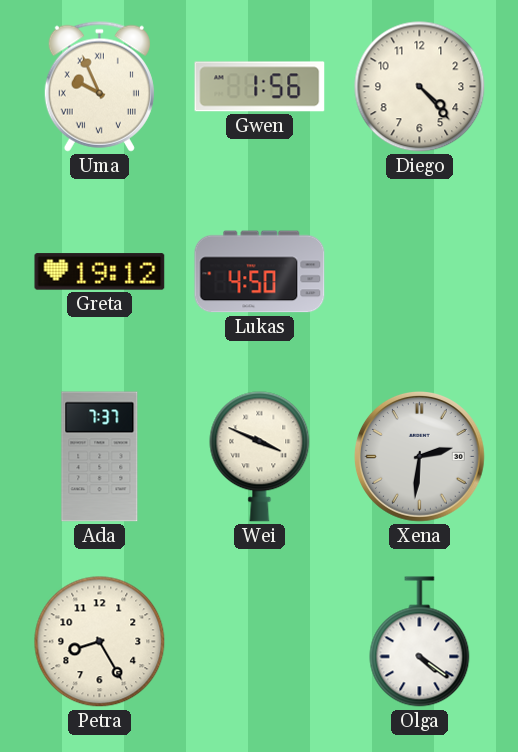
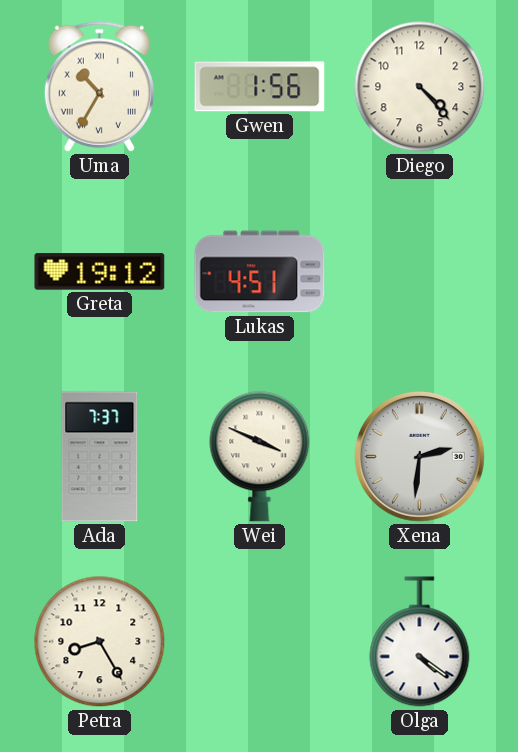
Uma: 9:56 -> 10:35 (99, 86)
Lukas: 4:50 -> 4:51 (260, 272)
